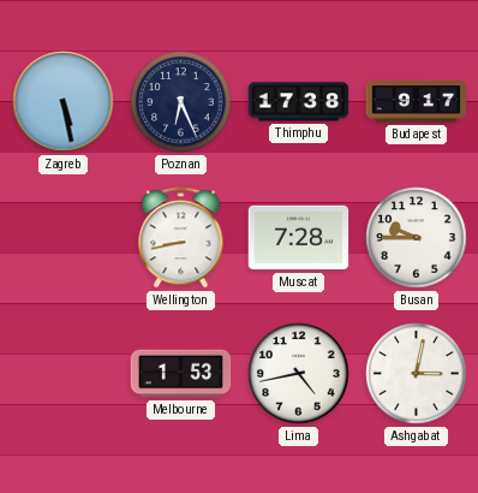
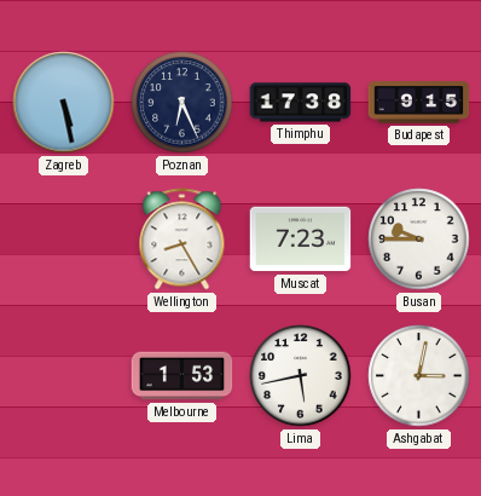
Budapest: 9:17 -> 9:15 (419, 103)
Wellington: 8:43 -> 8:25 (182, 240)
Muscat: 7:28 -> 7:23 (301, 240)
Lima: 4:43 -> 5:43 (301, 376)
